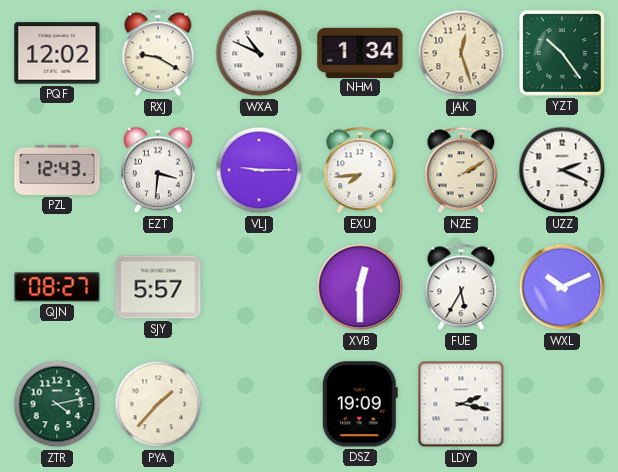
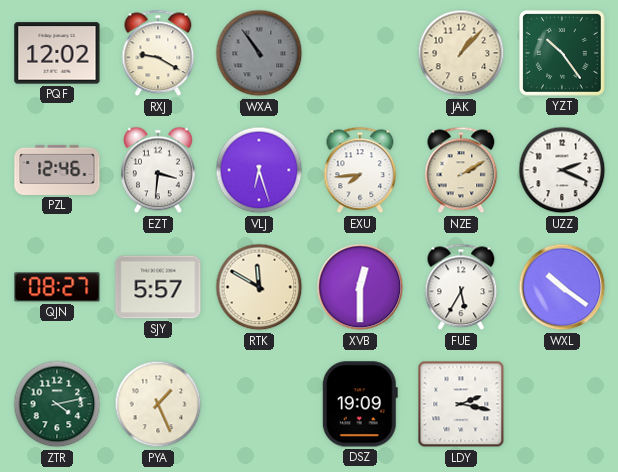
WXA: 10:49 -> 10:54 (259, 53)
WXA dial: white -> grey (259, 53)
NHM: 1:34 -> none (360, 52)
JAK: 12:27 -> 1:07 (461, 53)
PZL: 12:43 -> 12:46 (57, 170)
VLJ: 9:15 -> 6:27 (259, 170)
RTK: none -> 11:50 (259, 287)
WXL: 10:11 -> 10:21 (562, 287)
PYA: 1:37 -> 1:26 (158, 404)
